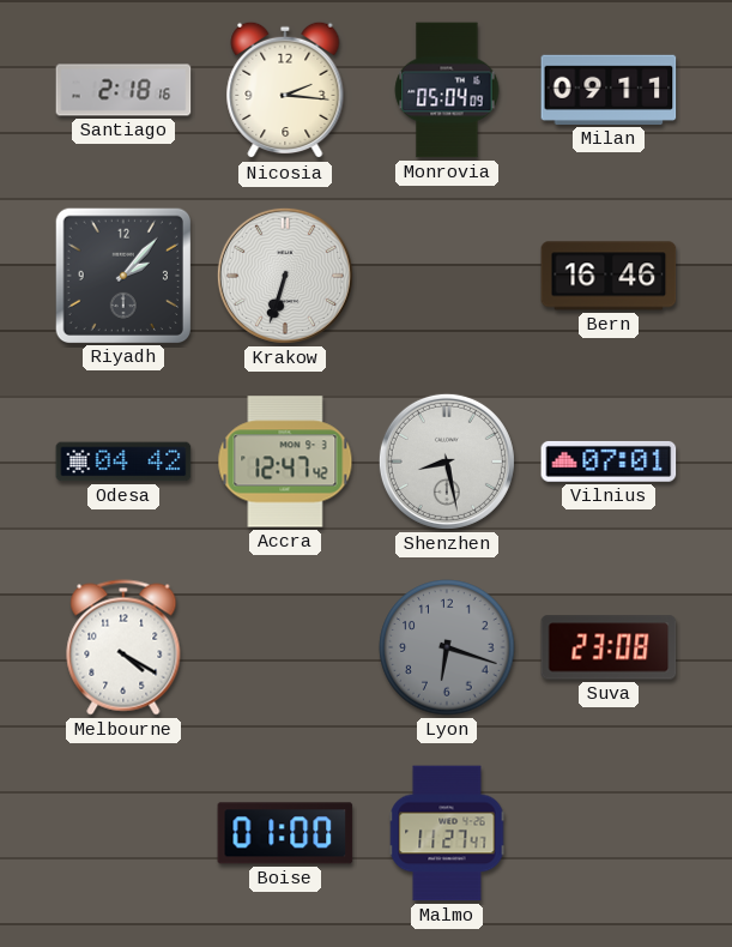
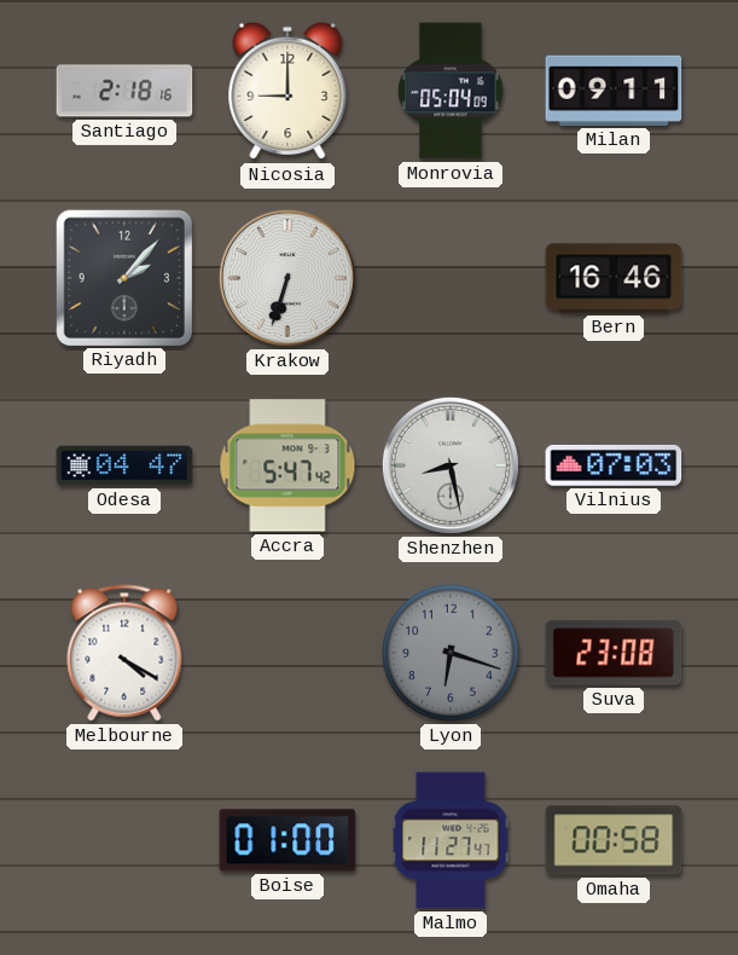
Nicosia: 2:16 -> 9:00 (287, 91)
Odesa: 04:42 -> 04:47 (124, 465)
Accra: 12:47 -> 5:47 (287, 465)
Vilnius: 07:01 -> 07:03 (614, 465)
Omaha: none -> 00:58 (614, 840)
